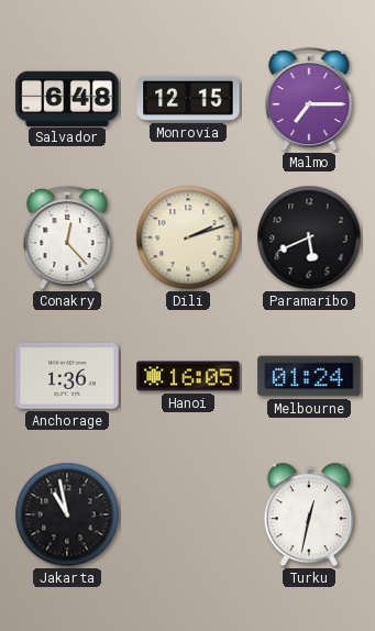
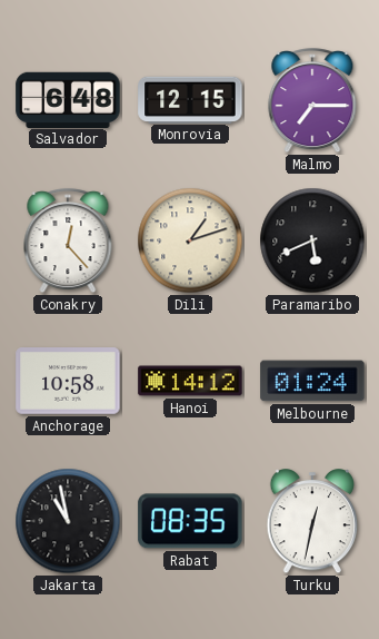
Dili: 2:12 -> 1:12 (190, 240)
Anchorage: 1:36 -> 10:58 (68, 381)
Hanoi: 16:05 -> 14:12 (190, 381)
Rabat: none -> 08:35 (190, 521)
